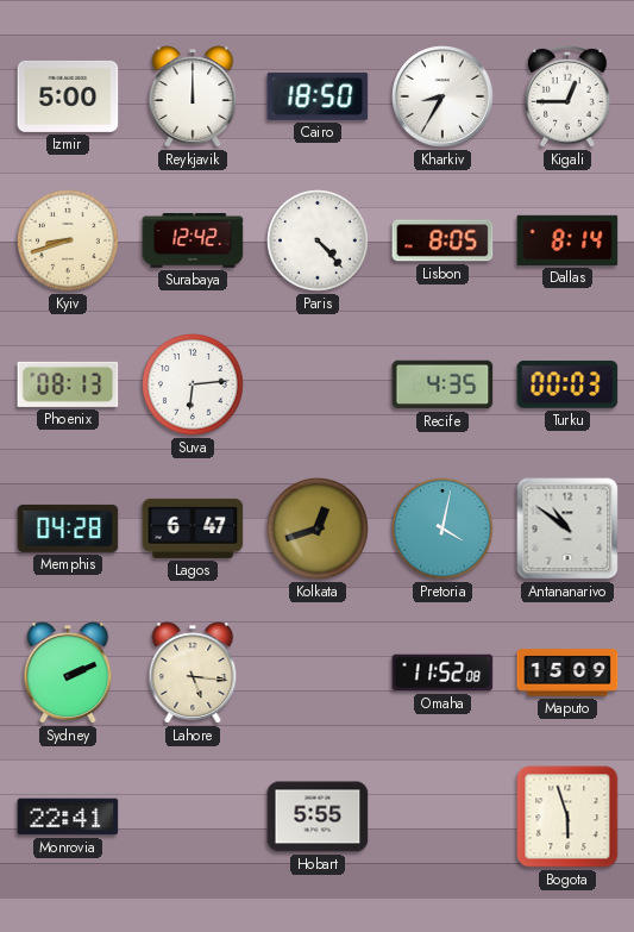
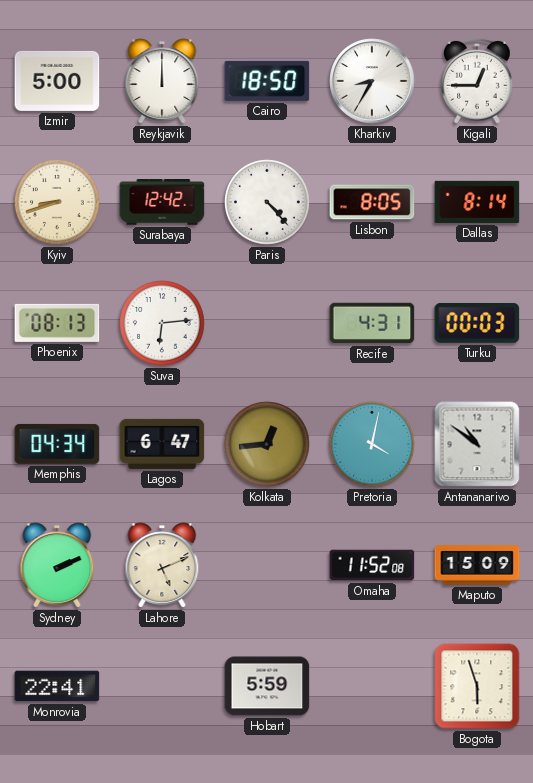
Recife: 4:35 -> 4:31 (372, 323)
Memphis: 04:28 -> 04:34 (57, 444)
Kolkata: 12:42 -> 12:44 (268, 445)
Lahore: 5:16 -> 5:11 (162, 565)
Hobart: 5:55 -> 5:59 (267, 686)
